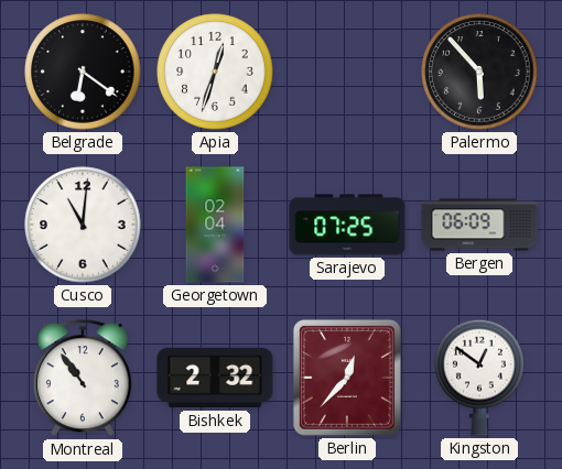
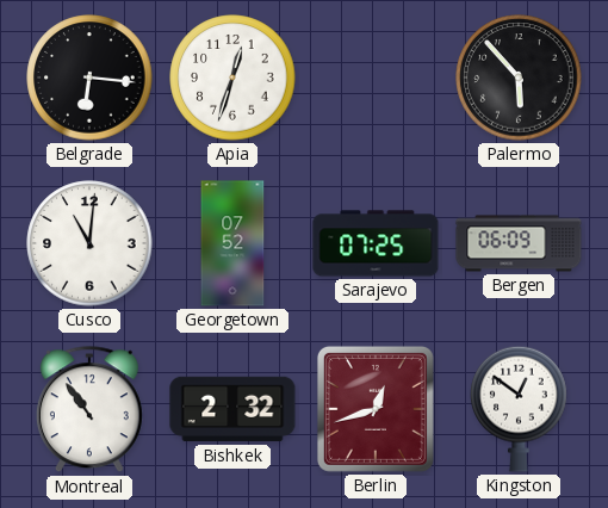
Belgrade: 6:21 -> 6:16 (89, 78)
Georgetown: 02:04 -> 07:52 (232, 243)
Berlin: 12:37 -> 12:42 (376, 409)
